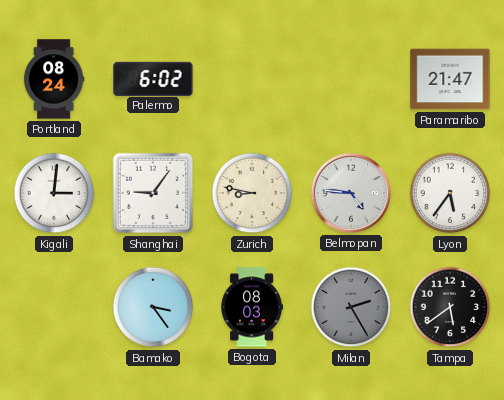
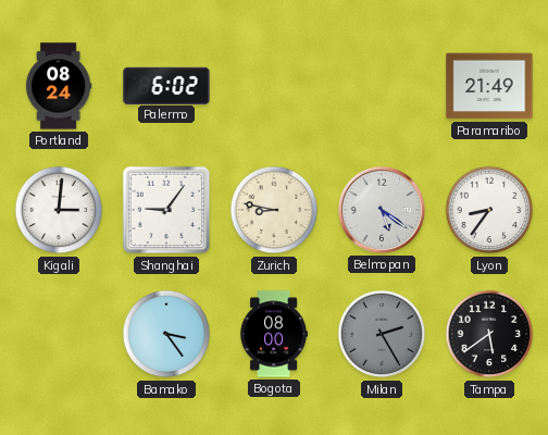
Paramaribo: 21:47 -> 21:49 (489, 86)
Belmopan: 4:46 -> 5:21 (382, 210)
Lyon: 5:36 -> 8:36 (489, 210)
Bogota: 08:03 -> 08:00 (273, 334)
